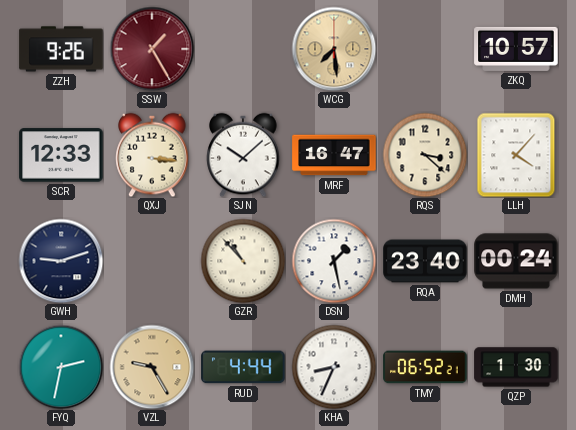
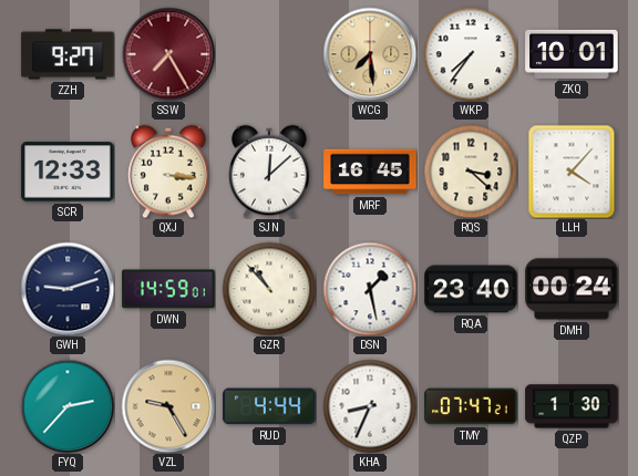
ZZH: 9:26 -> 9:27 (68, 54)
SSW: 1:25 -> 7:25 (168, 54)
WKP: none -> 7:36 (471, 54)
ZKQ: 10:57 -> 10:01 (572, 54)
SJN: 10:08 -> 12:08 (269, 172)
MRF: 16:47 -> 16:45 (370, 172)
DWN: none -> 14:59 (168, 289)
FYQ: 2:32 -> 2:37 (68, 406)
TMY: 06:52 -> 07:47 (471, 406)
